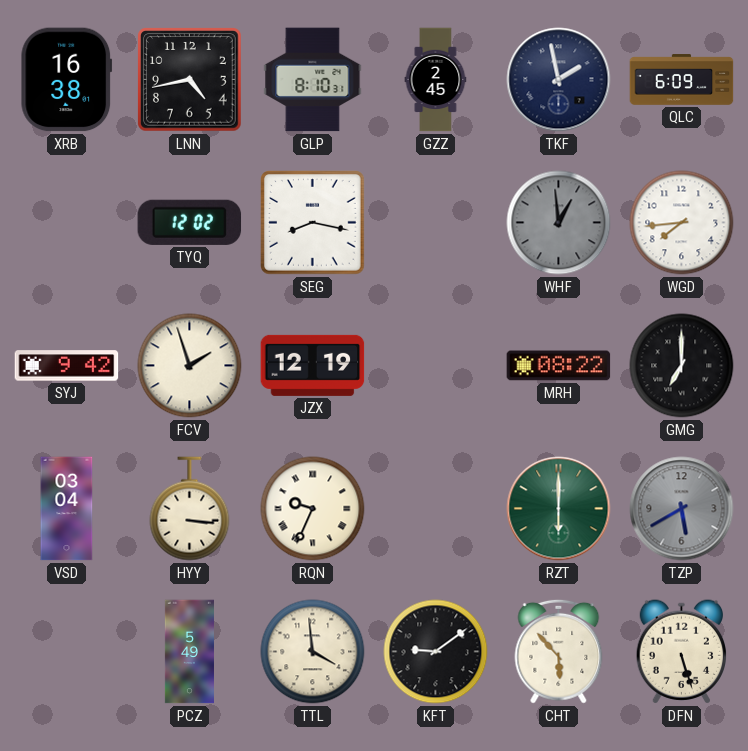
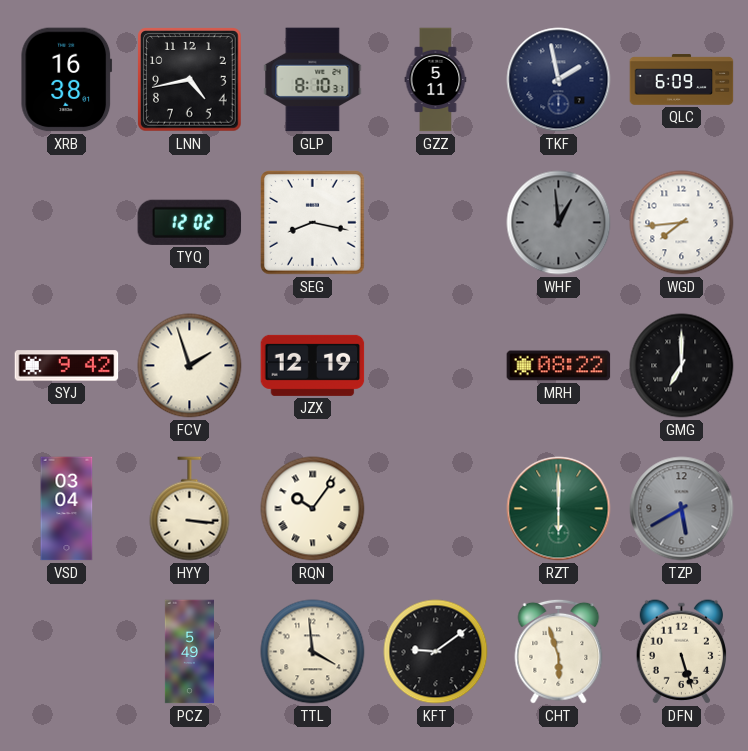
GZZ: 2:45 -> 5:11 (436, 80)
RQN: 9:34 -> 10:06 (313, 509)
CHT: 5:53 -> 5:57 (559, 651)
